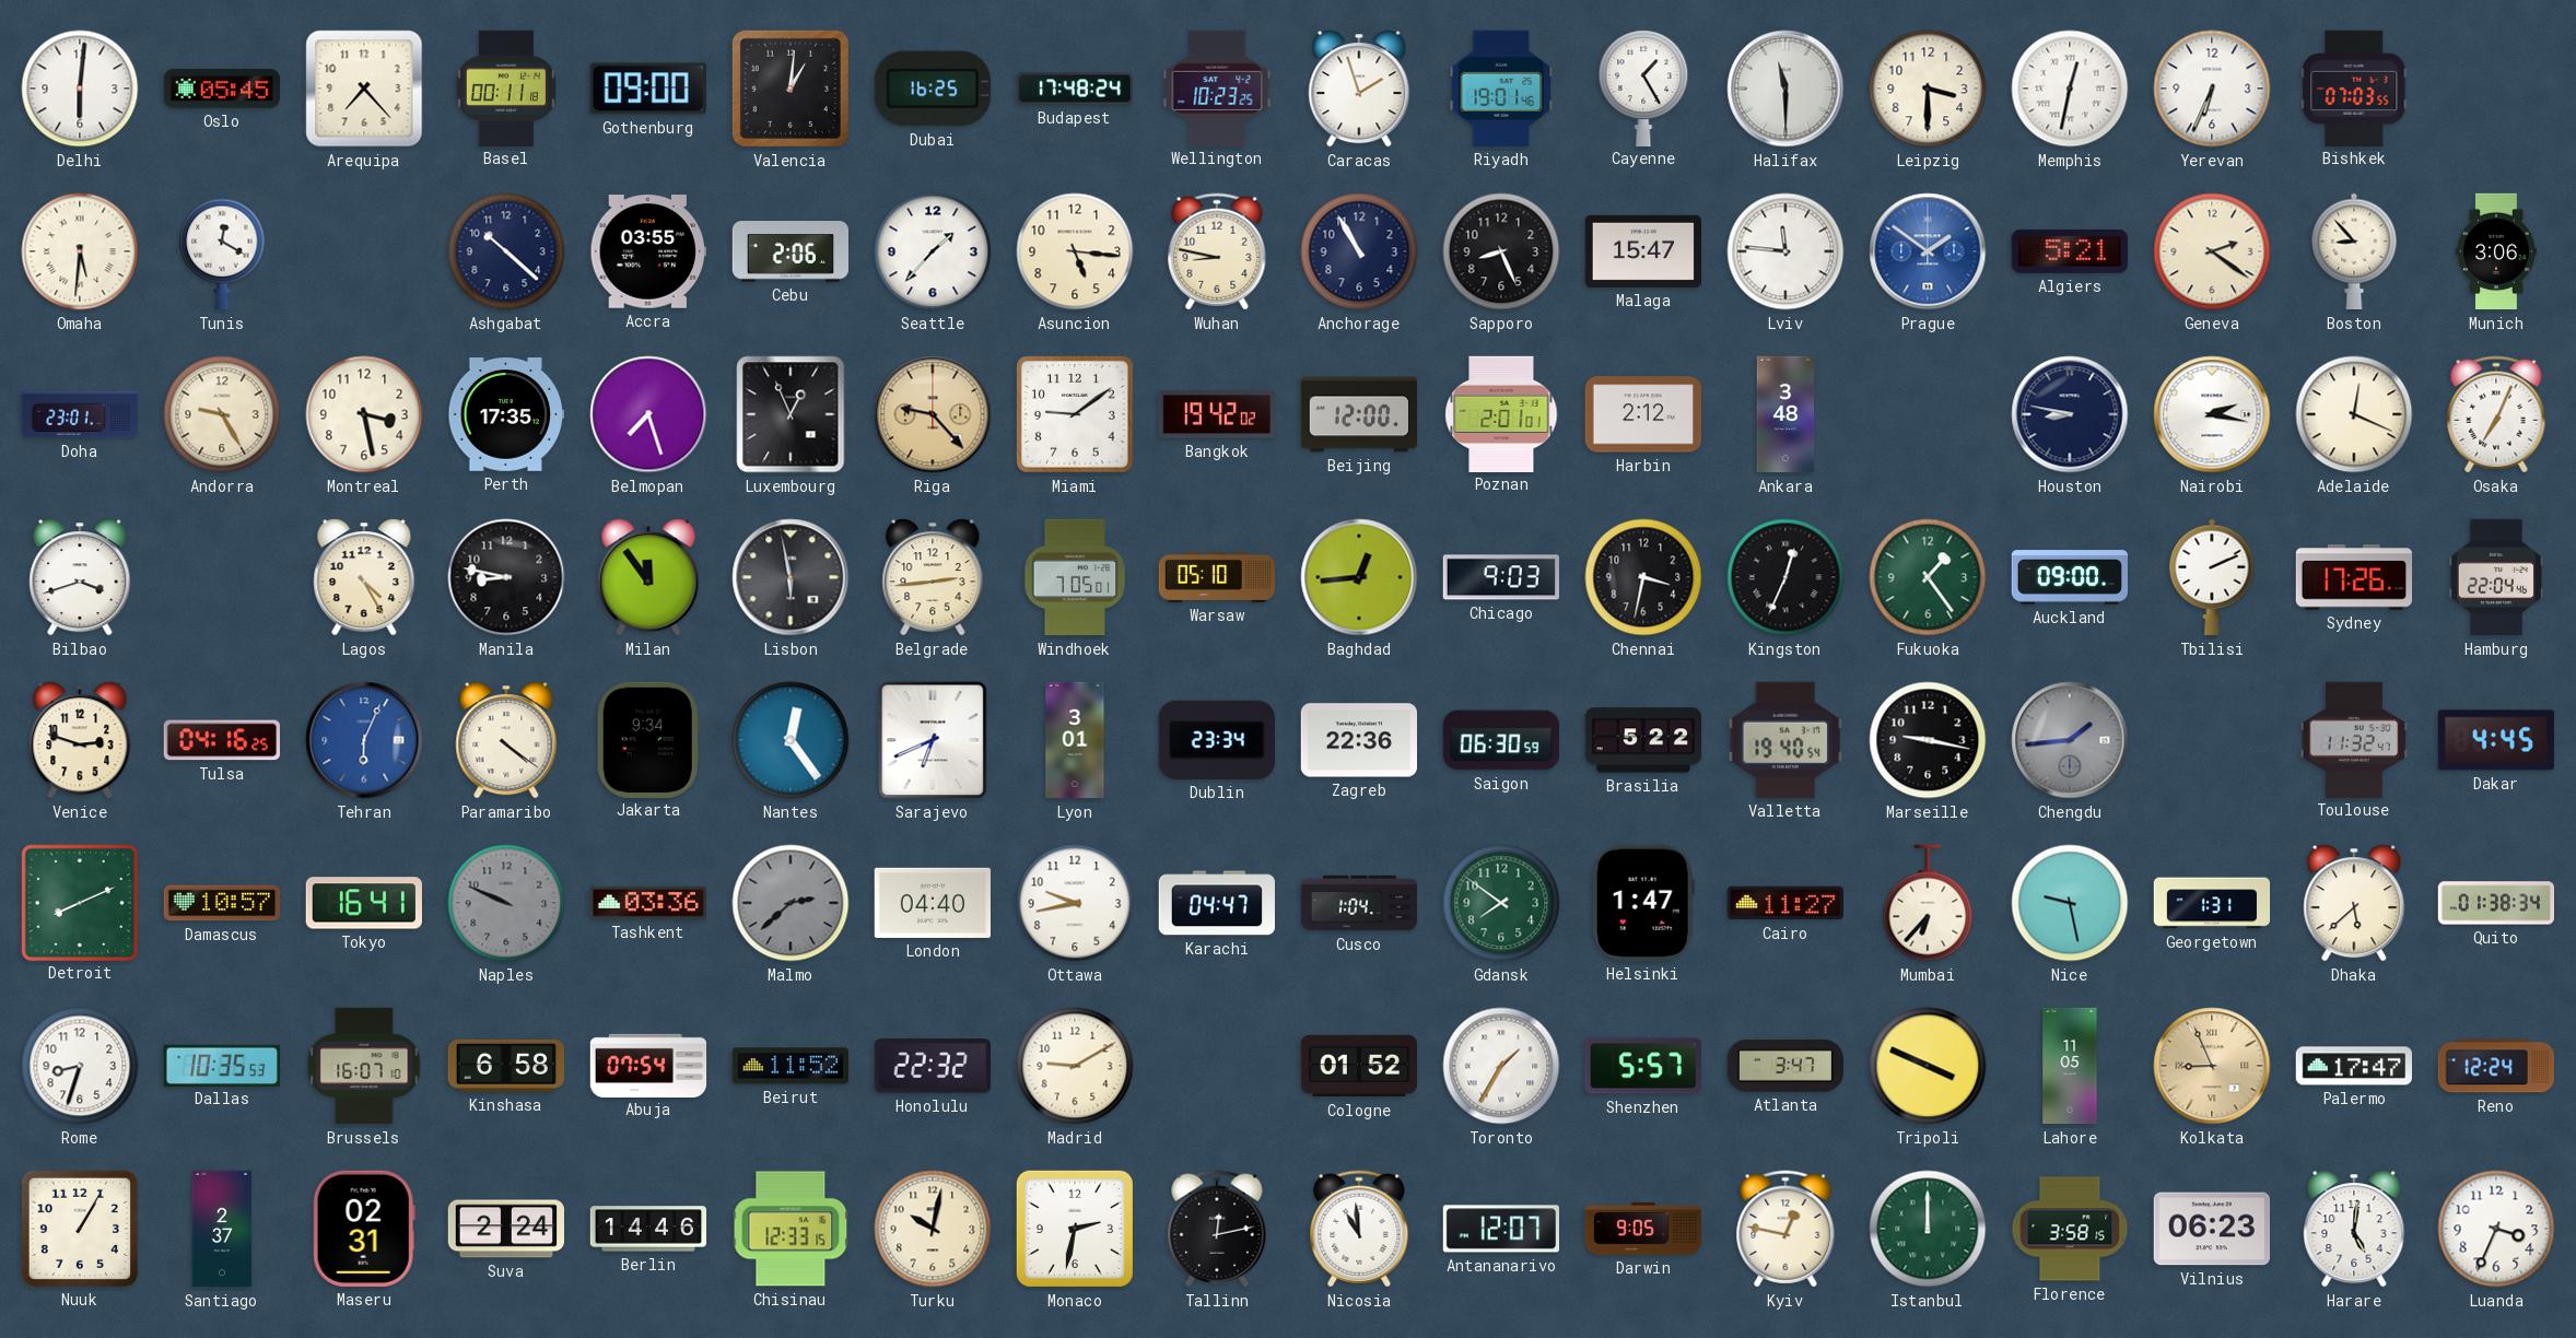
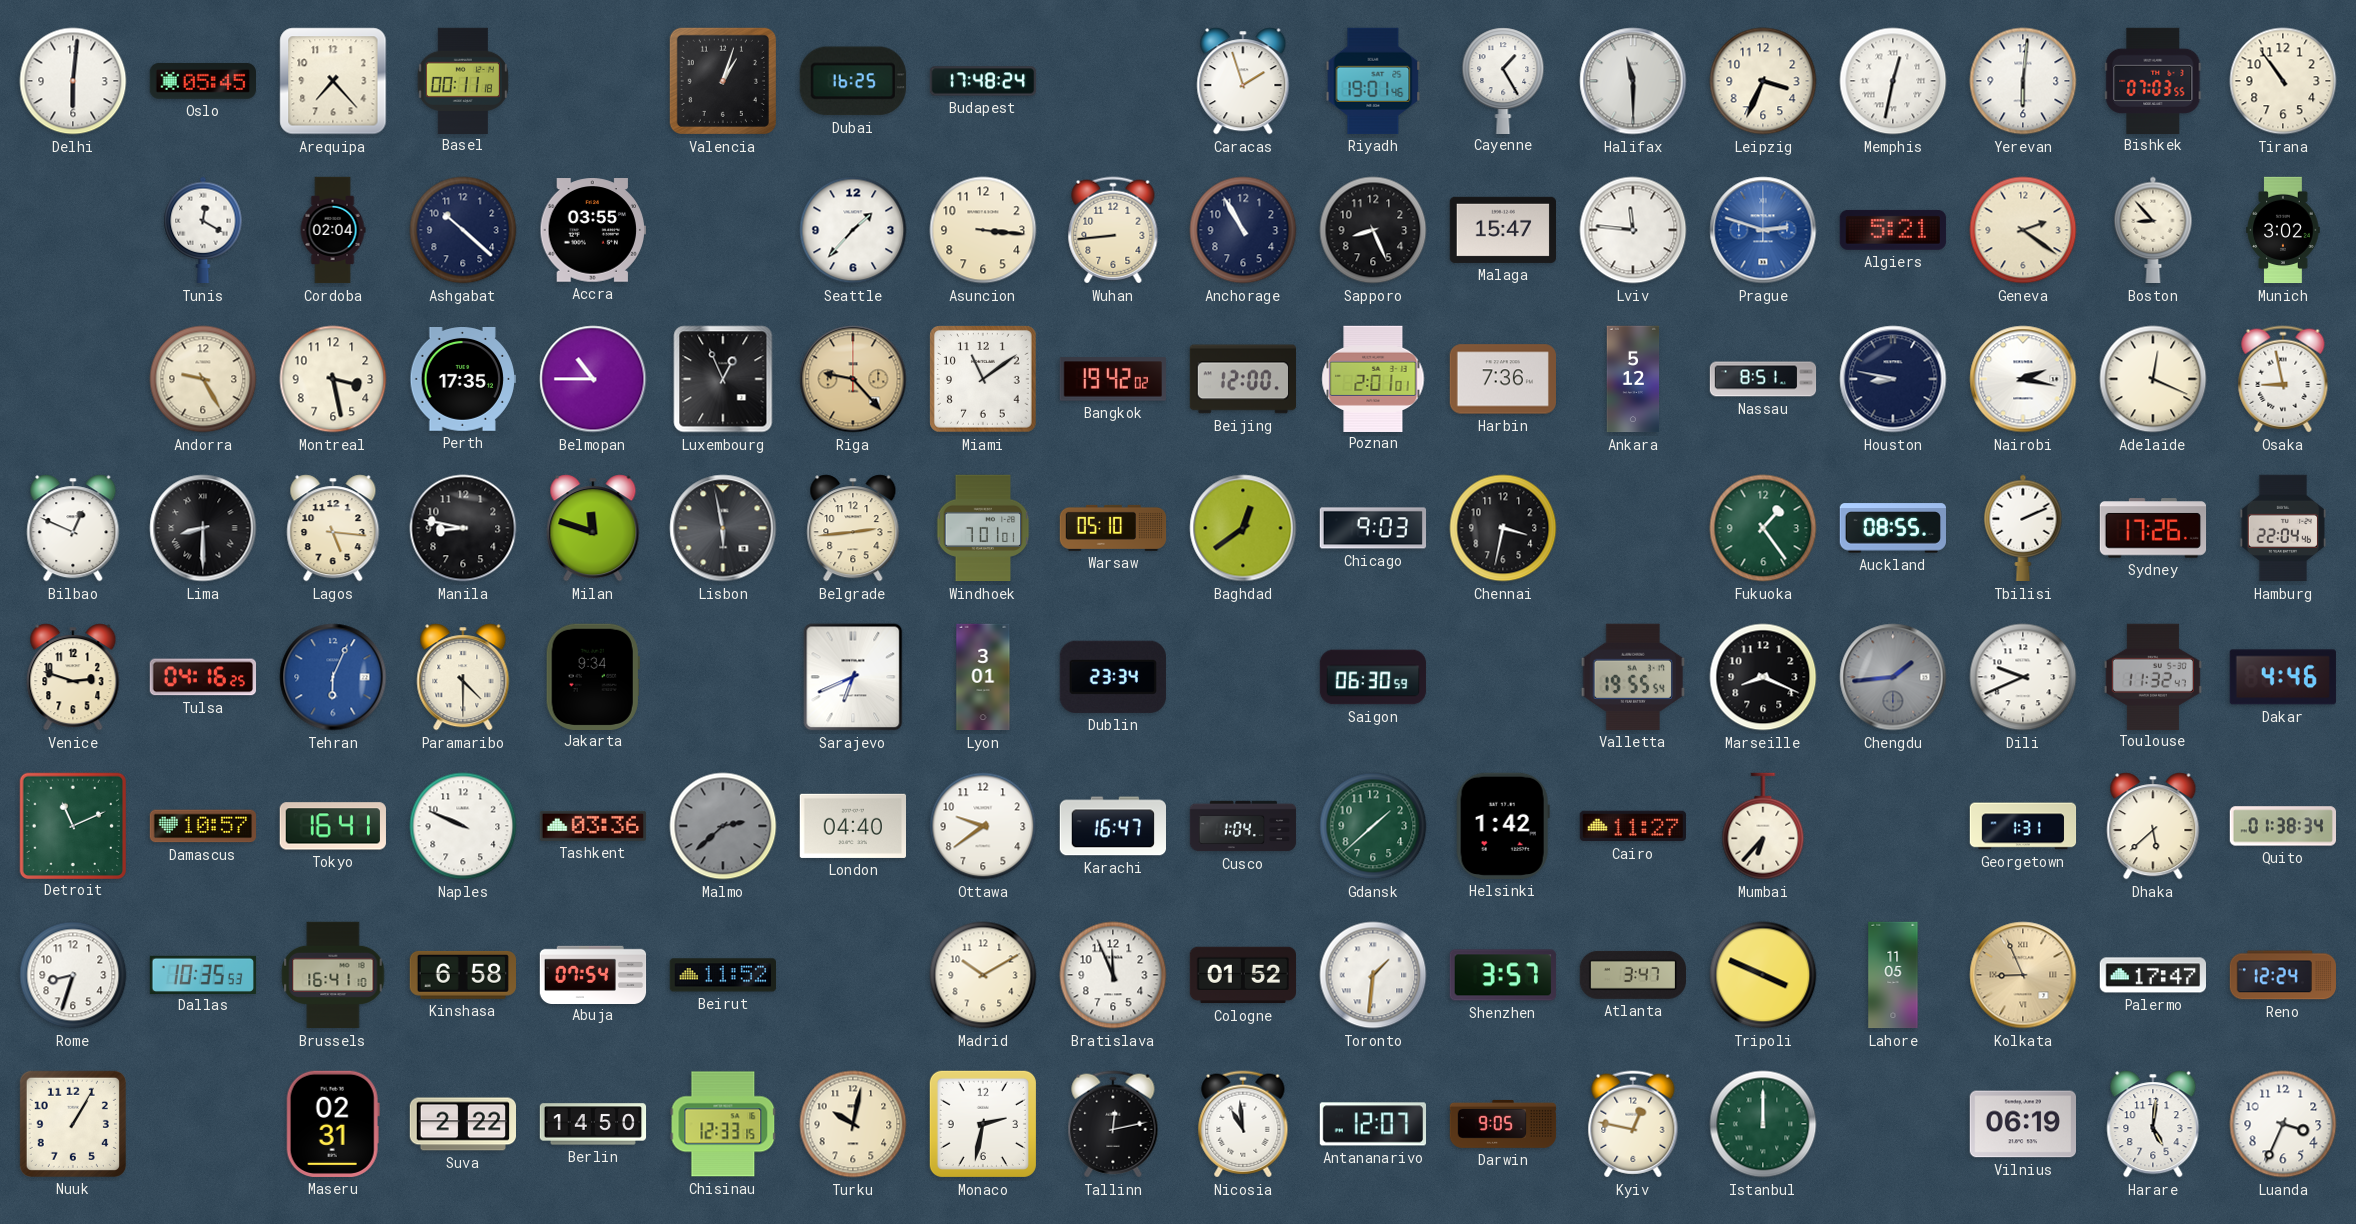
Gothenburg: 09:00 -> none (648, 89)
Valencia: 1:01 -> 1:03 (723, 81)
Wellington: 10:23 -> none (1217, 87)
Leipzig: 3:30 -> 3:34 (1763, 81)
Yerevan: 6:34 -> 6:01 (2023, 81)
Tirana: none -> 10:54 (2283, 81)
Omaha: 5:31 -> none (80, 251)
Cordoba: none -> 02:04 (333, 230)
Cebu: 2:06 -> none (789, 253)
Asuncion: 5:16 -> 3:16 (983, 230)
Wuhan: 8:47 -> 8:44 (1113, 230)
Prague: 1:51 -> 2:48 (1763, 230)
Munich: 3:06 -> 3:02 (2283, 230)
Doha: 23:01 -> none (80, 414)
Belmopan: 7:27 -> 10:45 (593, 379)
Miami: 9:09 -> 11:09 (984, 380)
Harbin: 2:12 -> 7:36 (1502, 379)
Ankara: 3:48 -> 5:12 (1633, 379)
Nassau: none -> 8:51 (1763, 379)
Osaka: 7:04 -> 8:58 (2283, 379)
Bilbao: 3:42 -> 12:49 (73, 528)
Lima: none -> 8:30 (203, 528)
Lagos: 4:25 -> 5:16 (333, 528)
Milan: 11:54 -> 11:48 (593, 528)
Windhoek: 7:05 -> 7:01 (983, 528)
Baghdad: 12:44 -> 12:39 (1243, 528)
Kingston: 12:34 -> none (1785, 577)
Auckland: 09:00 -> 08:55 (1892, 528)
Paramaribo: 4:21 -> 4:30 (463, 677)
Nantes: 12:24 -> none (791, 740)
Zagreb: 22:36 -> none (1358, 740)
Brasilia: 5:22 -> none (1642, 740)
Valletta: 19:40 -> 19:55 (1633, 677)
Marseille: 9:17 -> 8:19 (1763, 677)
Dili: none -> 9:41 (2023, 677)
Dakar: 4:45 -> 4:46 (2283, 677)
Detroit: 8:11 -> 11:11 (72, 825)
Naples dial: grey -> white (463, 826)
Ottawa: 9:43 -> 9:39 (983, 826)
Karachi: 04:47 -> 16:47 (1112, 826)
Gdansk: 7:51 -> 1:38 (1373, 826)
Helsinki: 1:47 -> 1:42 (1503, 826)
Nice: 9:28 -> none (2070, 903)
Brussels: 16:07 -> 16:41 (333, 975)
Honolulu: 22:32 -> none (932, 1066)
Madrid: 9:10 -> 10:10 (983, 975)
Bratislava: none -> 11:56 (1113, 975)
Toronto: 1:35 -> 1:31 (1373, 975)
Shenzhen: 5:57 -> 3:57 (1503, 975)
Santiago: 2:37 -> none (222, 1229)
Suva: 2:24 -> 2:22 (463, 1124)
Berlin: 14:46 -> 14:50 (593, 1124)
Florence: 3:58 -> none (2070, 1229)
Vilnius: 06:23 -> 06:19 (2022, 1124)
